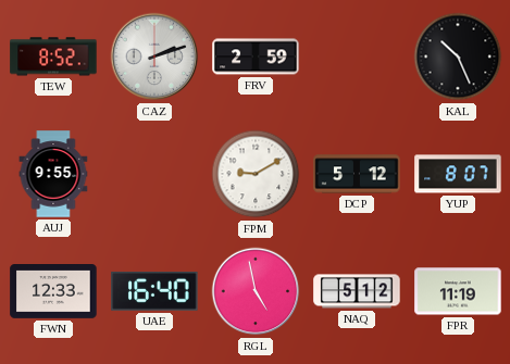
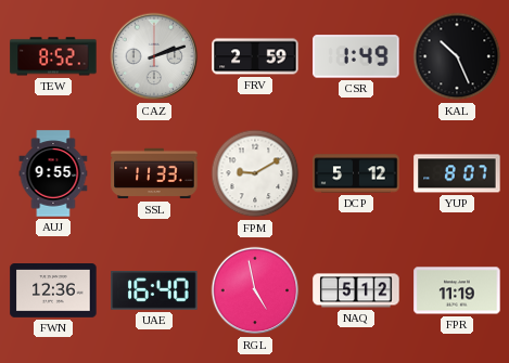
CSR: none -> 1:49 (356, 56)
SSL: none -> 11:33 (154, 173)
FWN: 12:33 -> 12:36 (53, 291)
